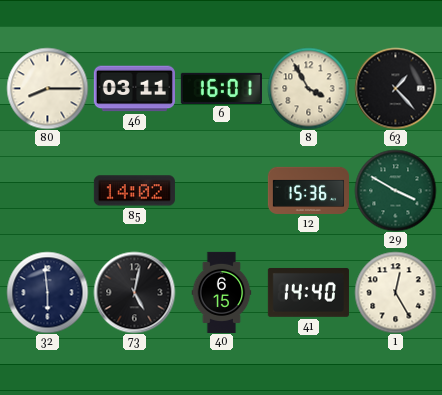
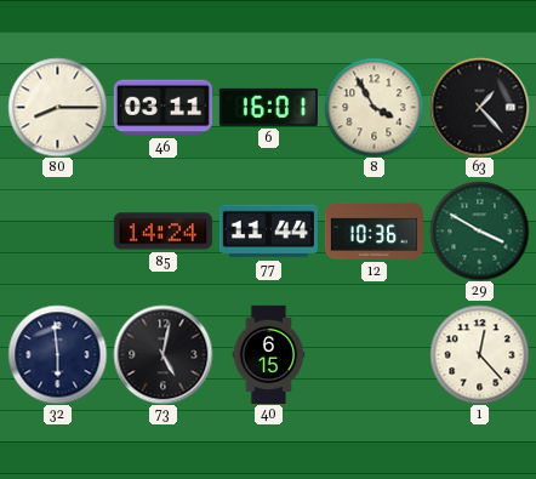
85: 14:02 -> 14:24 (162, 232)
77: none -> 11:44 (268, 232)
12: 15:36 -> 10:36 (374, 230)
41: 14:40 -> none (308, 292)
1: 12:25 -> 12:23 (479, 354)
